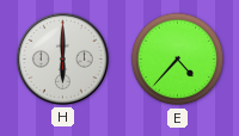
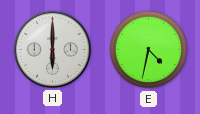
E: 4:37 -> 4:32 (149, 50)
